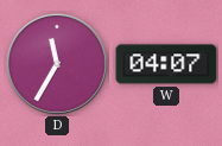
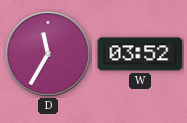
W: 04:07 -> 03:52 (140, 54)
